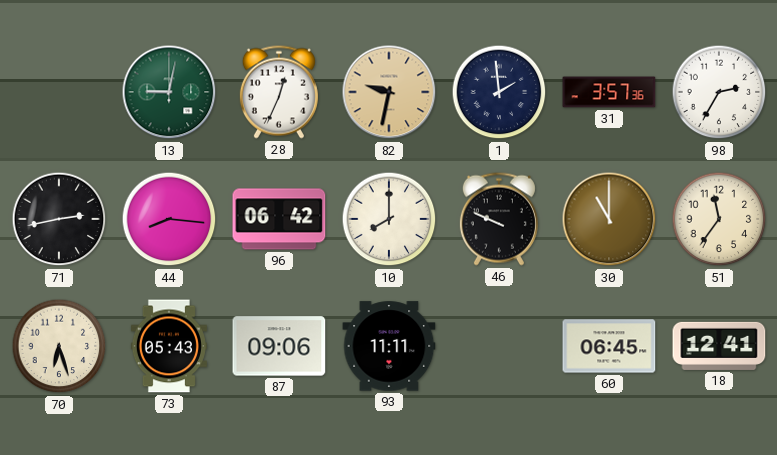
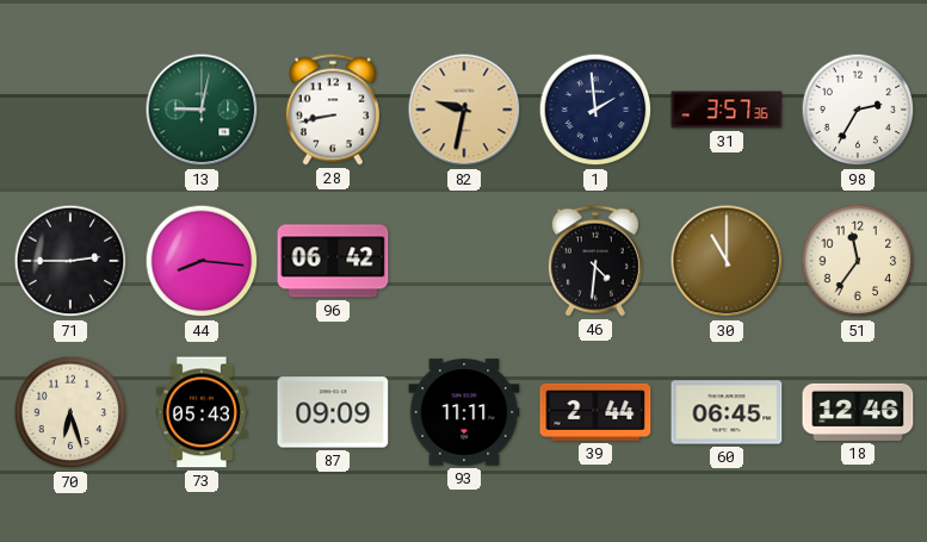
28: 12:34 -> 8:43 (333, 110)
71: 2:43 -> 2:45 (70, 261)
10: 8:00 -> none (389, 219)
46: 9:49 -> 4:31 (595, 261)
87: 09:06 -> 09:09 (333, 412)
39: none -> 2:44 (595, 412)
18: 12:41 -> 12:46 (858, 412)
